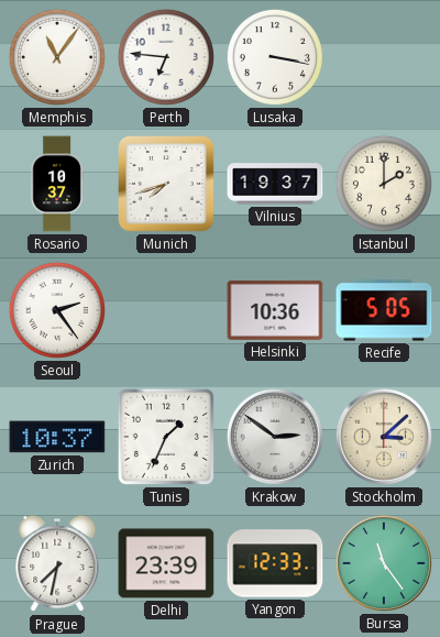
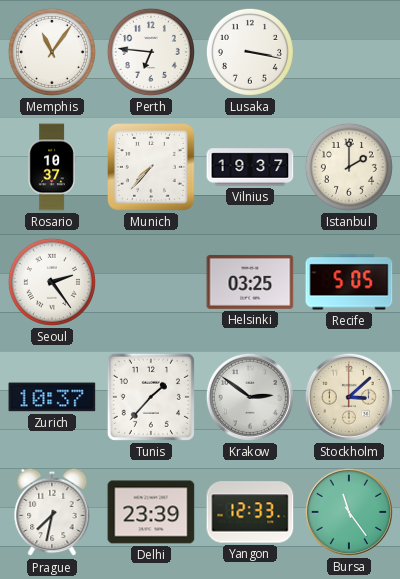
Munich: 7:42 -> 7:37 (152, 168)
Helsinki: 10:36 -> 03:25 (250, 282)
Tunis: 1:34 -> 1:37 (151, 397)
